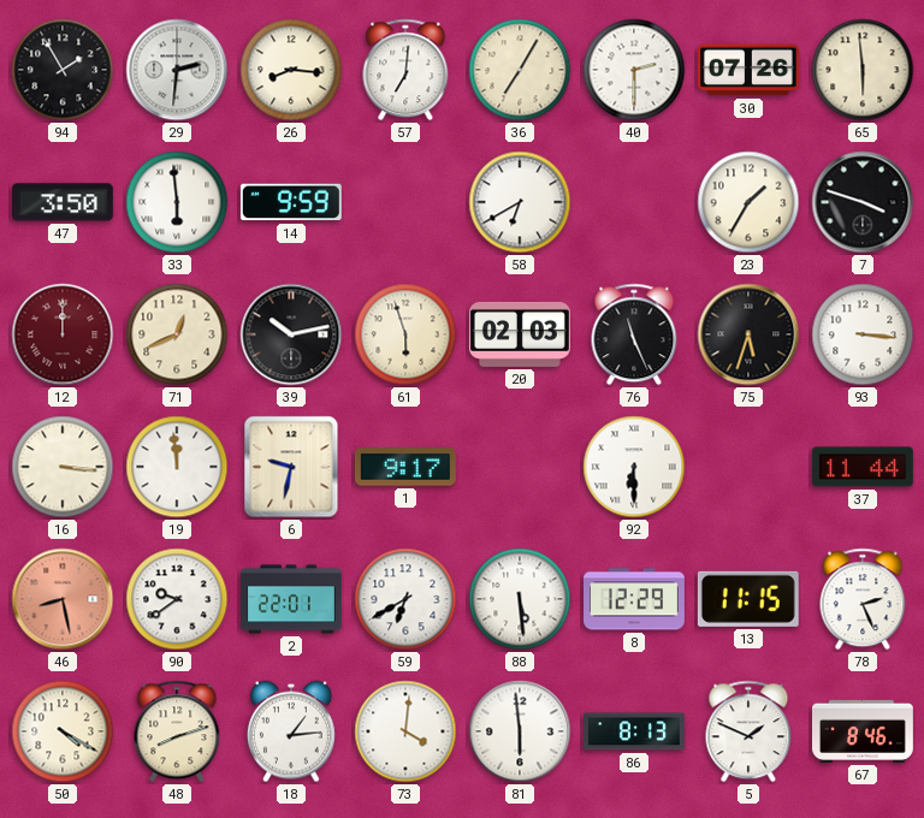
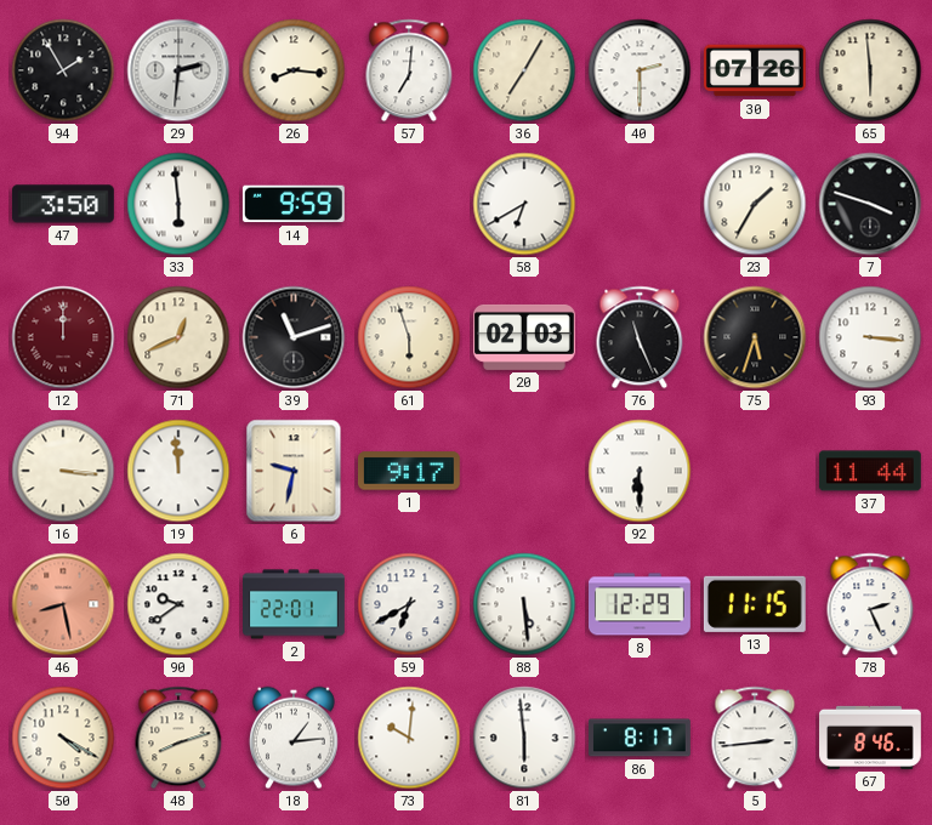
39: 10:13 -> 11:12 (294, 337)
73: 4:01 -> 10:01 (409, 738)
86: 8:13 -> 8:17 (640, 738)
5: 1:49 -> 2:44 (755, 738)
